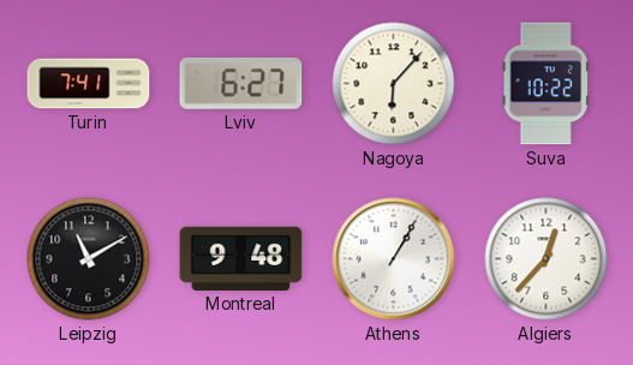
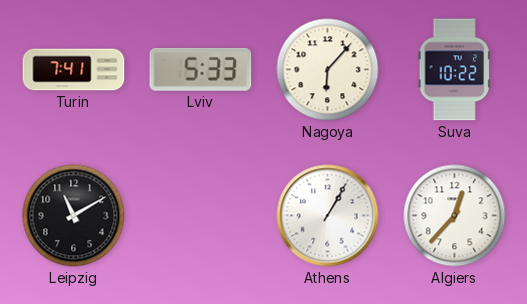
Lviv: 6:27 -> 5:33 (201, 69)
Montreal: 9:48 -> none (241, 258)
